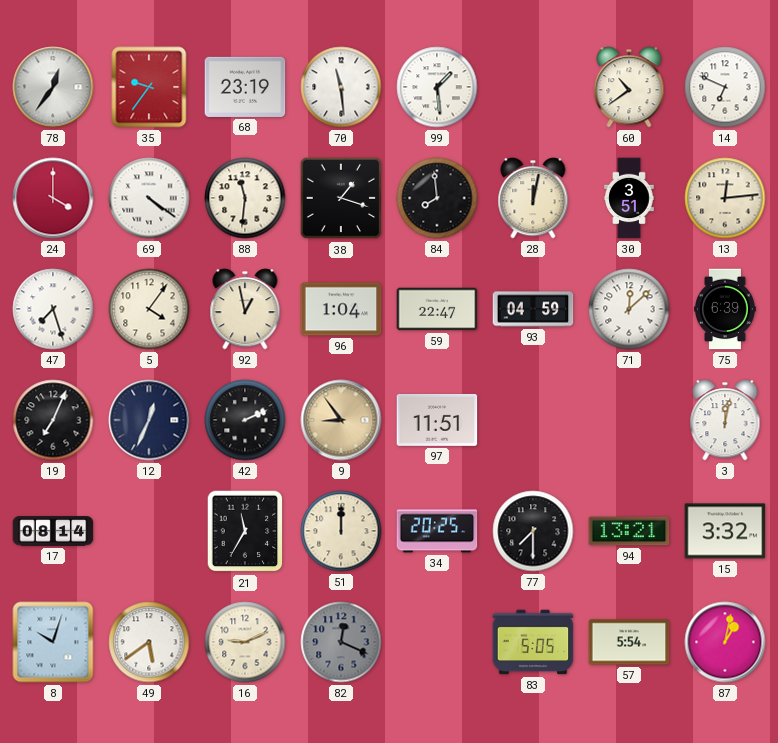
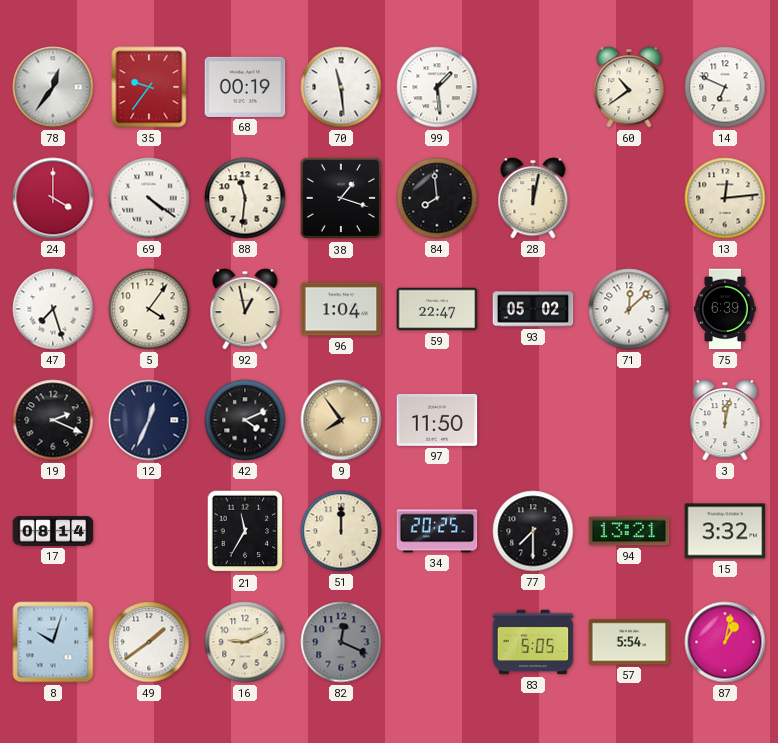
68: 23:19 -> 00:19 (245, 87)
30: 3:51 -> none (629, 198)
93: 04:59 -> 05:02 (533, 309)
19: 7:04 -> 2:19 (53, 420)
42: 2:11 -> 4:11 (245, 420)
9: 8:54 -> 7:54 (341, 420)
97: 11:51 -> 11:50 (437, 420)
49: 5:39 -> 1:39 (149, 642)
